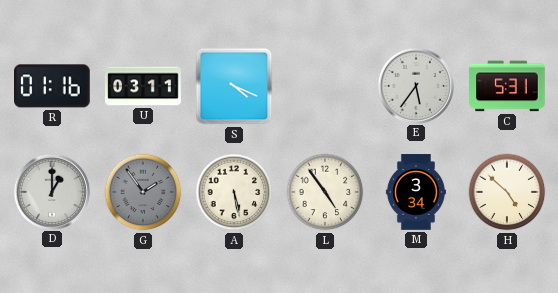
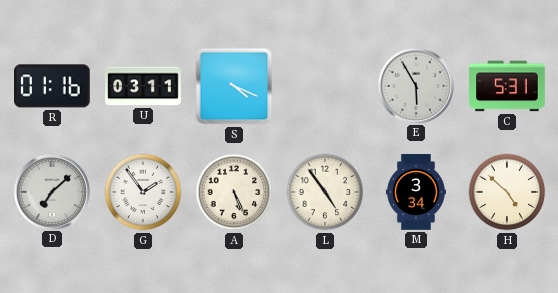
E: 5:36 -> 5:55 (415, 85)
D: 1:00 -> 7:08 (51, 191)
G dial: grey -> white (143, 192)
A: 5:28 -> 5:26 (234, 192)
